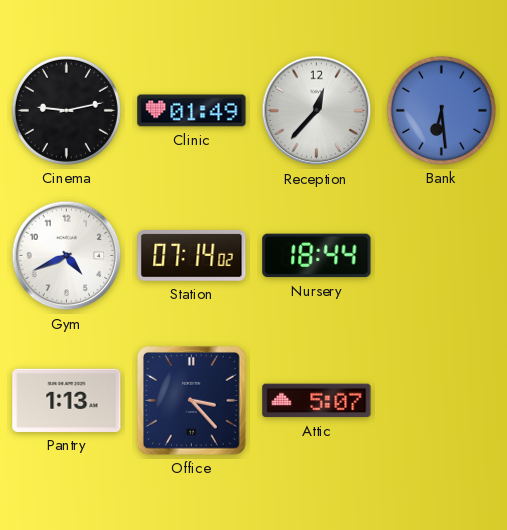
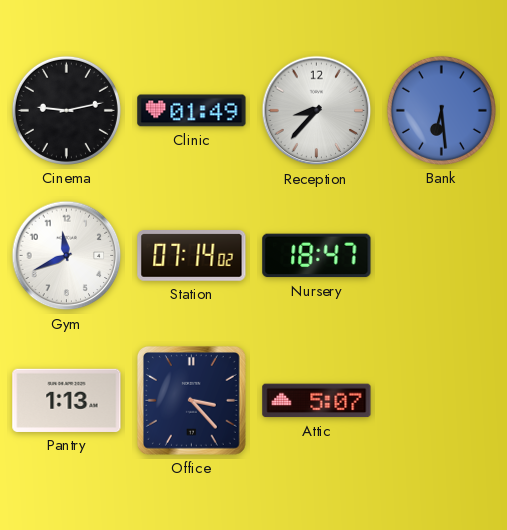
Reception: 12:37 -> 8:37 (317, 111)
Gym: 4:41 -> 11:41 (67, 256)
Nursery: 18:44 -> 18:47 (317, 256)
